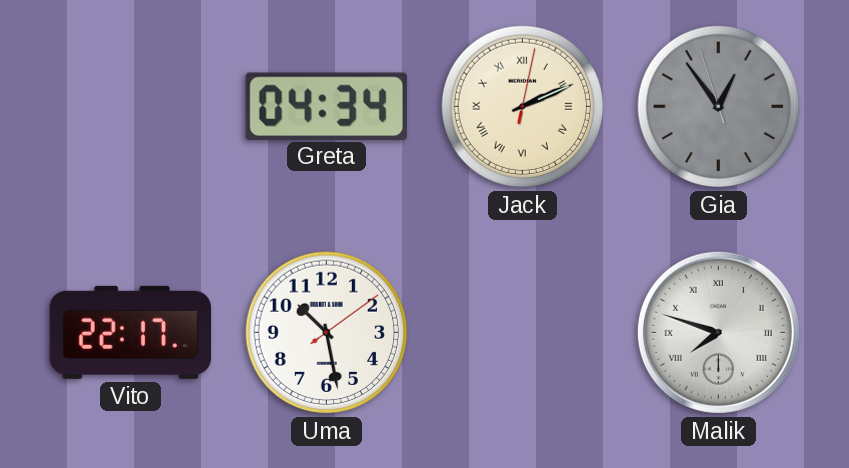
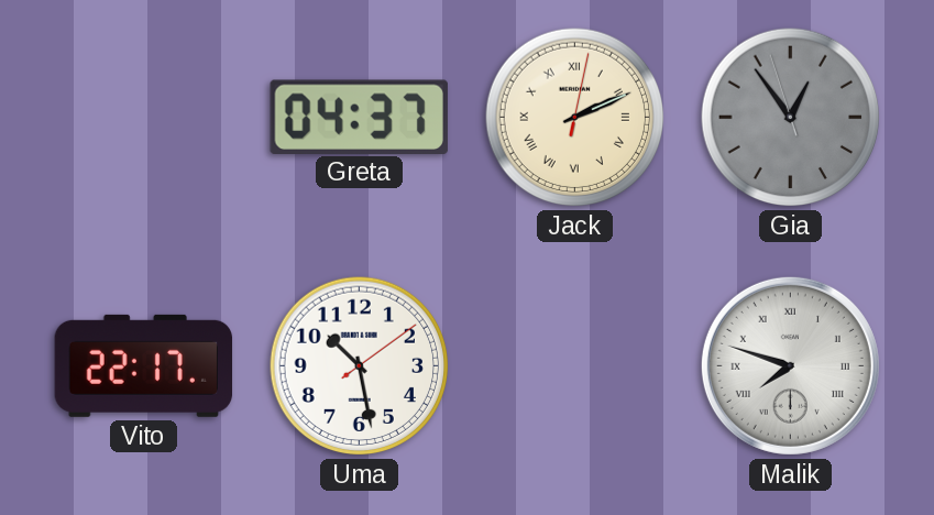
Greta: 04:34 -> 04:37 (359, 117)
